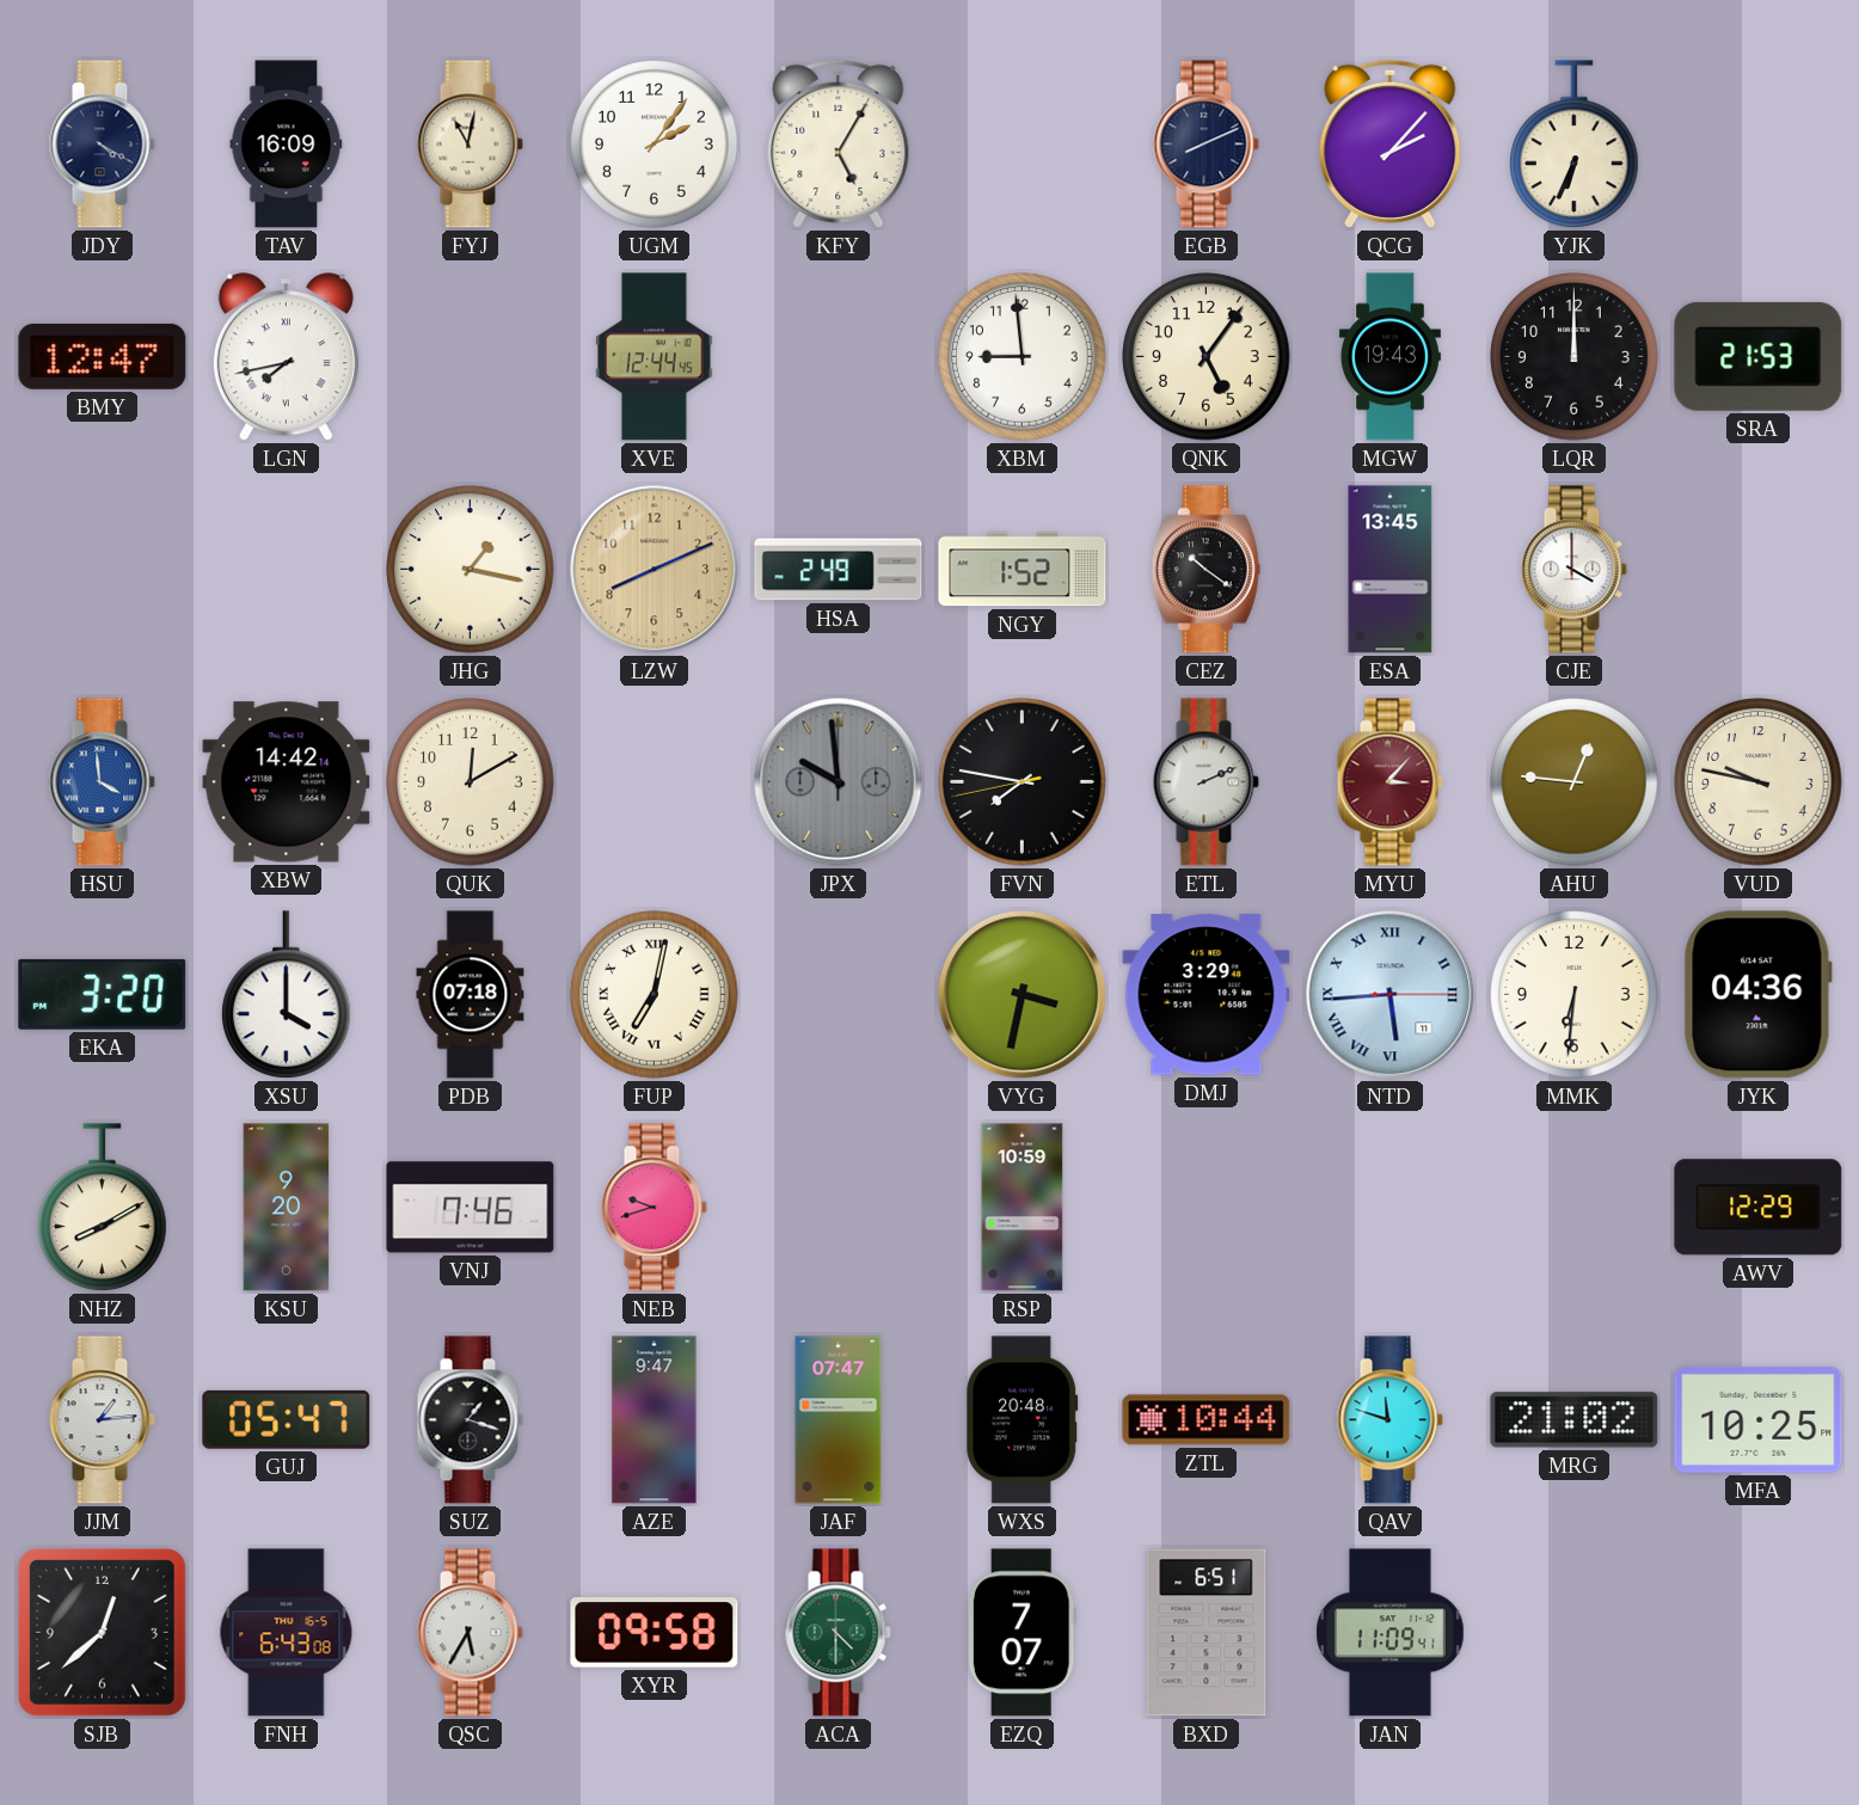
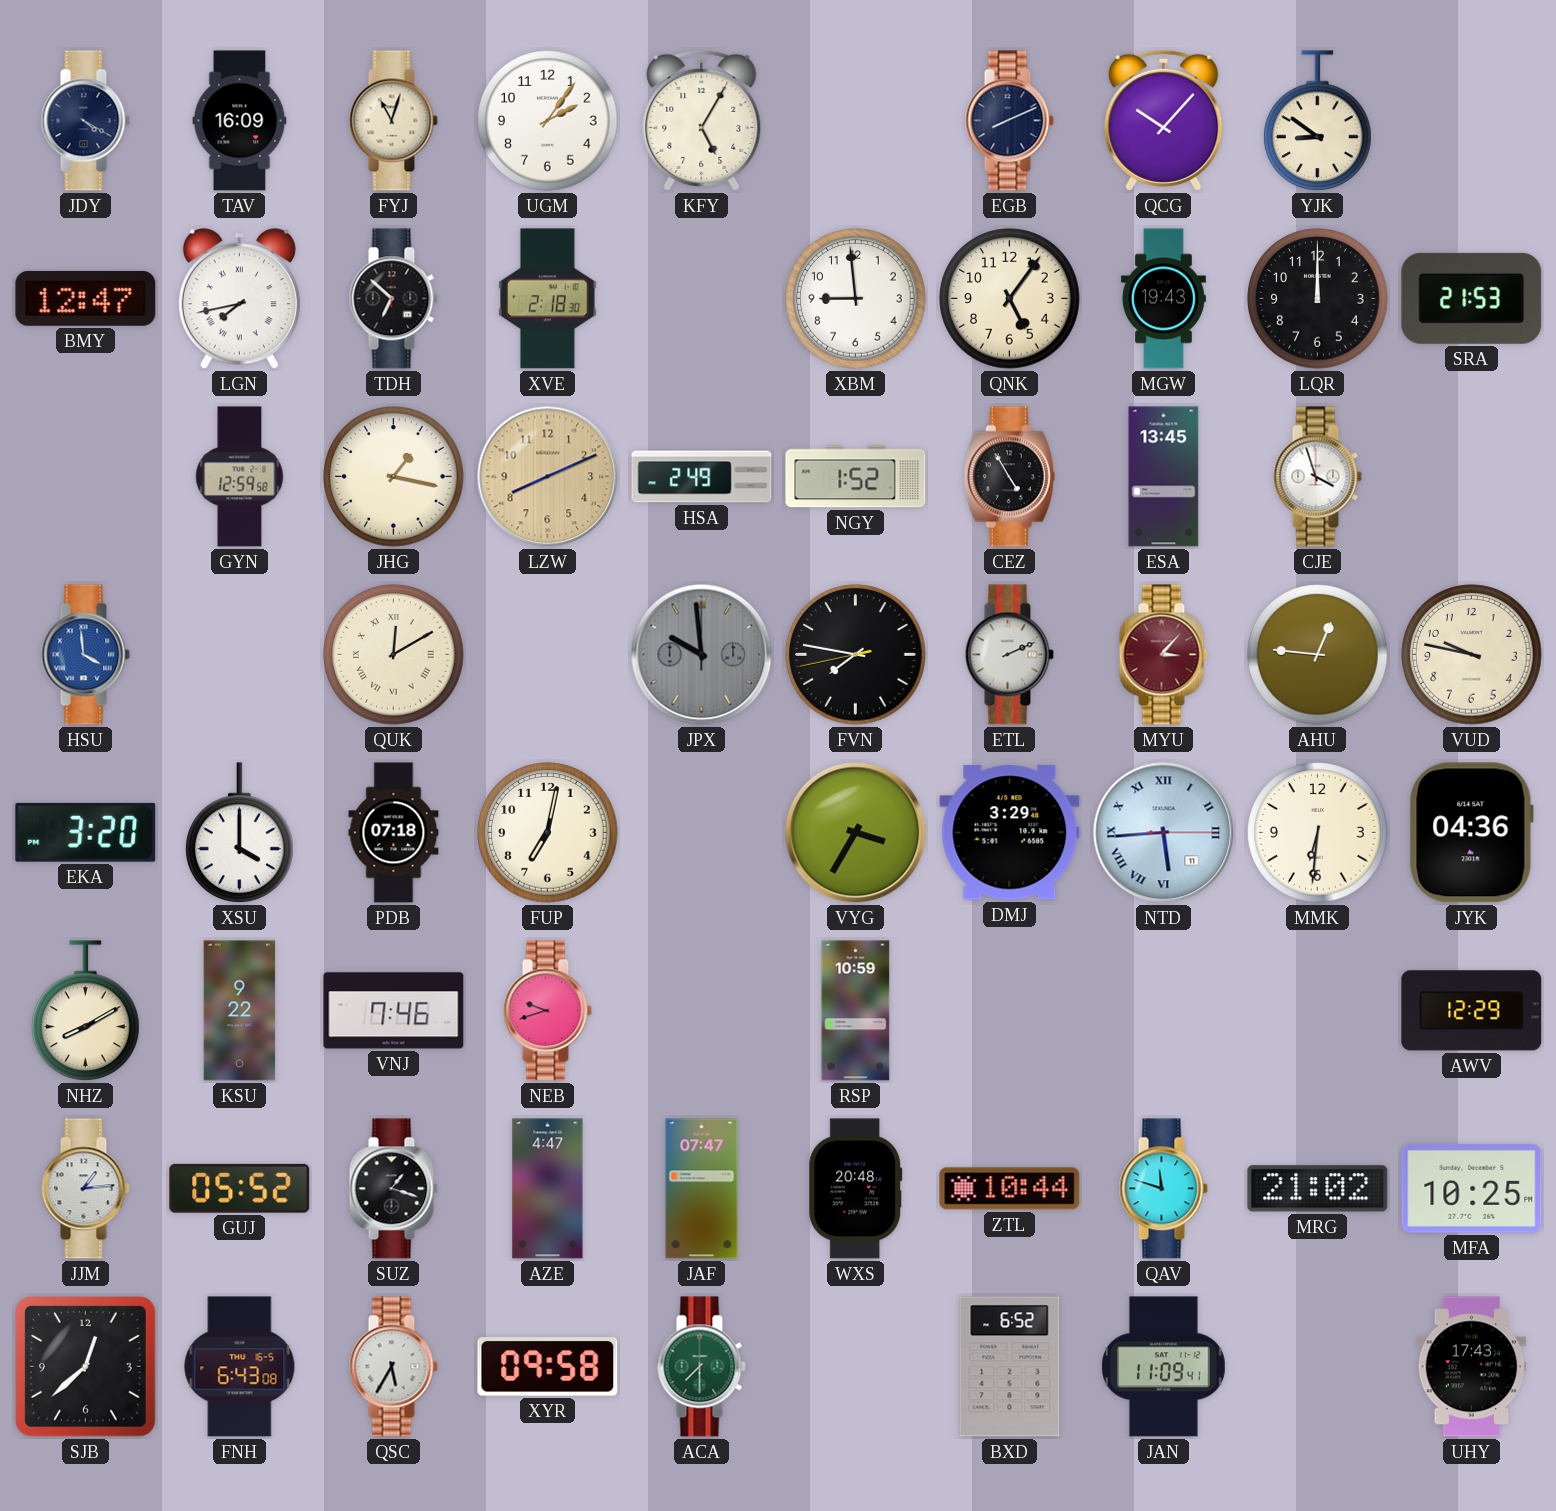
FYJ: 11:02 -> 11:03 (393, 121)
QCG: 2:07 -> 10:07 (1164, 120)
YJK: 6:34 -> 8:51 (1318, 121)
TDH: none -> 6:52 (393, 299)
XVE: 12:44 -> 2:18 (548, 299)
GYN: none -> 12:59 (240, 477)
CEZ: 10:21 -> 4:55 (1009, 477)
CJE: 4:00 -> 3:57 (1317, 477)
XBW: 14:42 -> none (287, 782)
QUK numerals: Arabic -> Roman (394, 655)
FUP numerals: Roman -> Arabic (548, 833)
VYG: 3:32 -> 3:35 (856, 833)
KSU: 9:20 -> 9:22 (240, 1011)
GUJ: 05:47 -> 05:52 (240, 1188)
AZE: 9:47 -> 4:47 (548, 1189)
ACA: 4:30 -> 7:30 (701, 1367)
EZQ: 7:07 -> none (1021, 1633)
BXD: 6:51 -> 6:52 (1010, 1367)
UHY: none -> 17:43 (1472, 1367)
